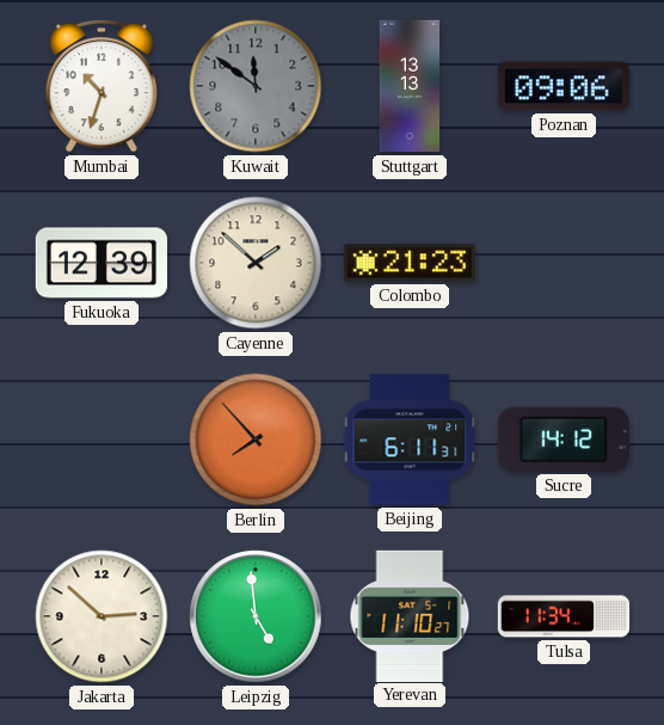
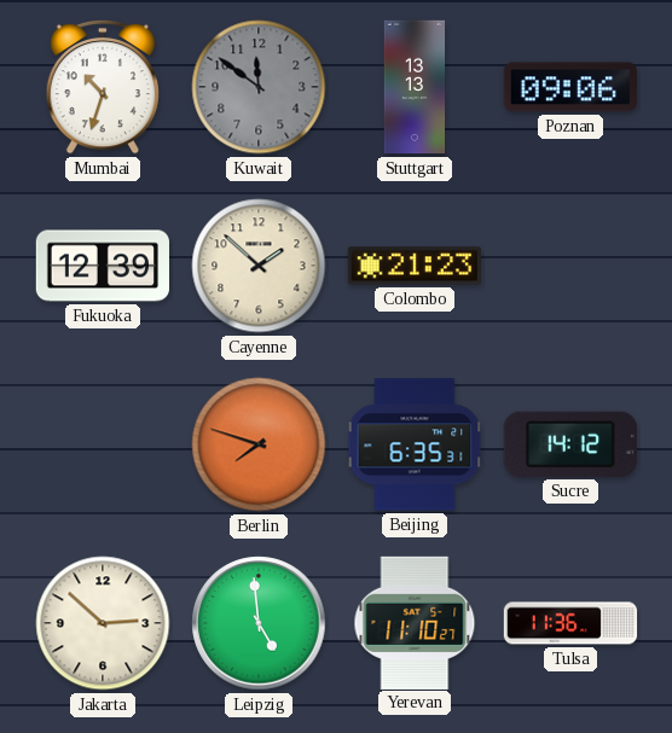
Berlin: 7:53 -> 7:48 (259, 444)
Beijing: 6:11 -> 6:35 (415, 444)
Tulsa: 11:34 -> 11:36 (570, 623)
